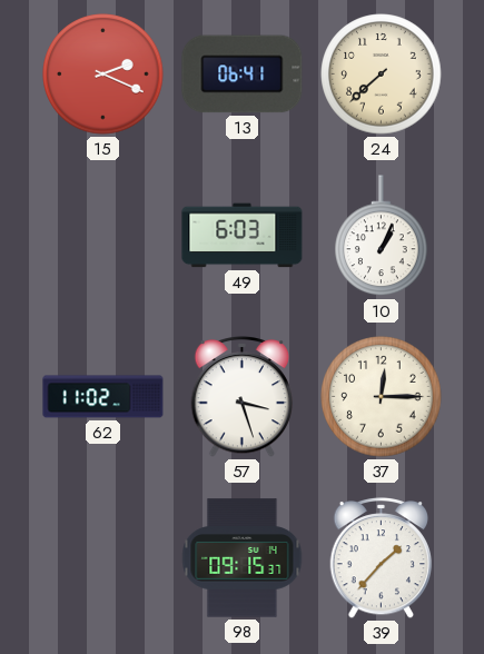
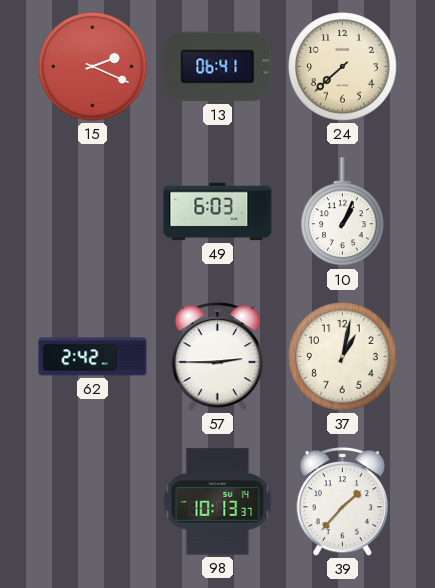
62: 11:02 -> 2:42 (93, 357)
57: 3:27 -> 2:45 (218, 357)
37: 12:15 -> 1:02 (343, 357)
98: 09:15 -> 10:13 (218, 502)
